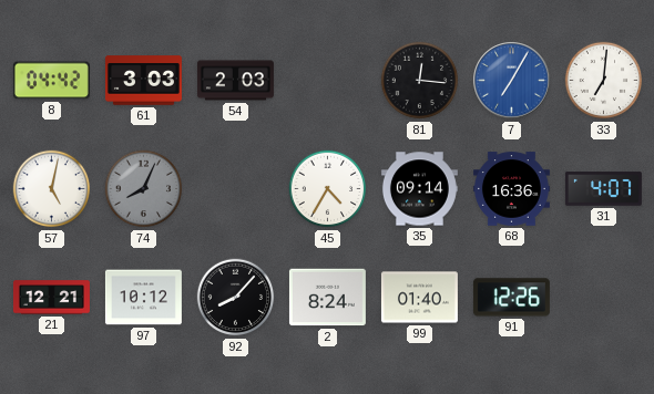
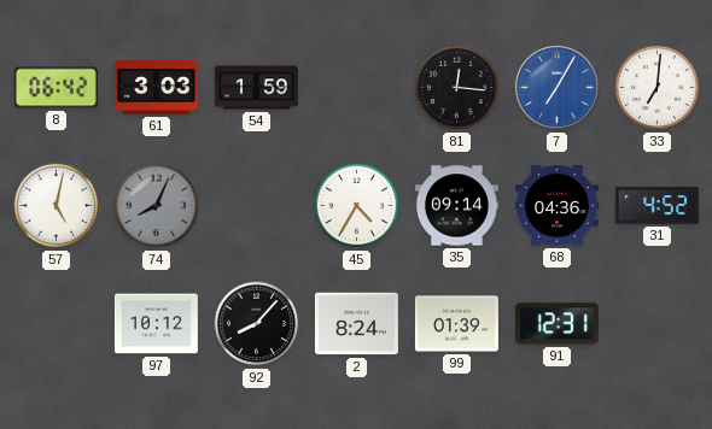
8: 04:42 -> 06:42 (56, 88)
54: 2:03 -> 1:59 (256, 88)
68: 16:36 -> 04:36 (556, 206)
31: 4:07 -> 4:52 (656, 206)
21: 12:21 -> none (51, 298)
99: 01:40 -> 01:39 (456, 324)
91: 12:26 -> 12:31 (556, 324)
